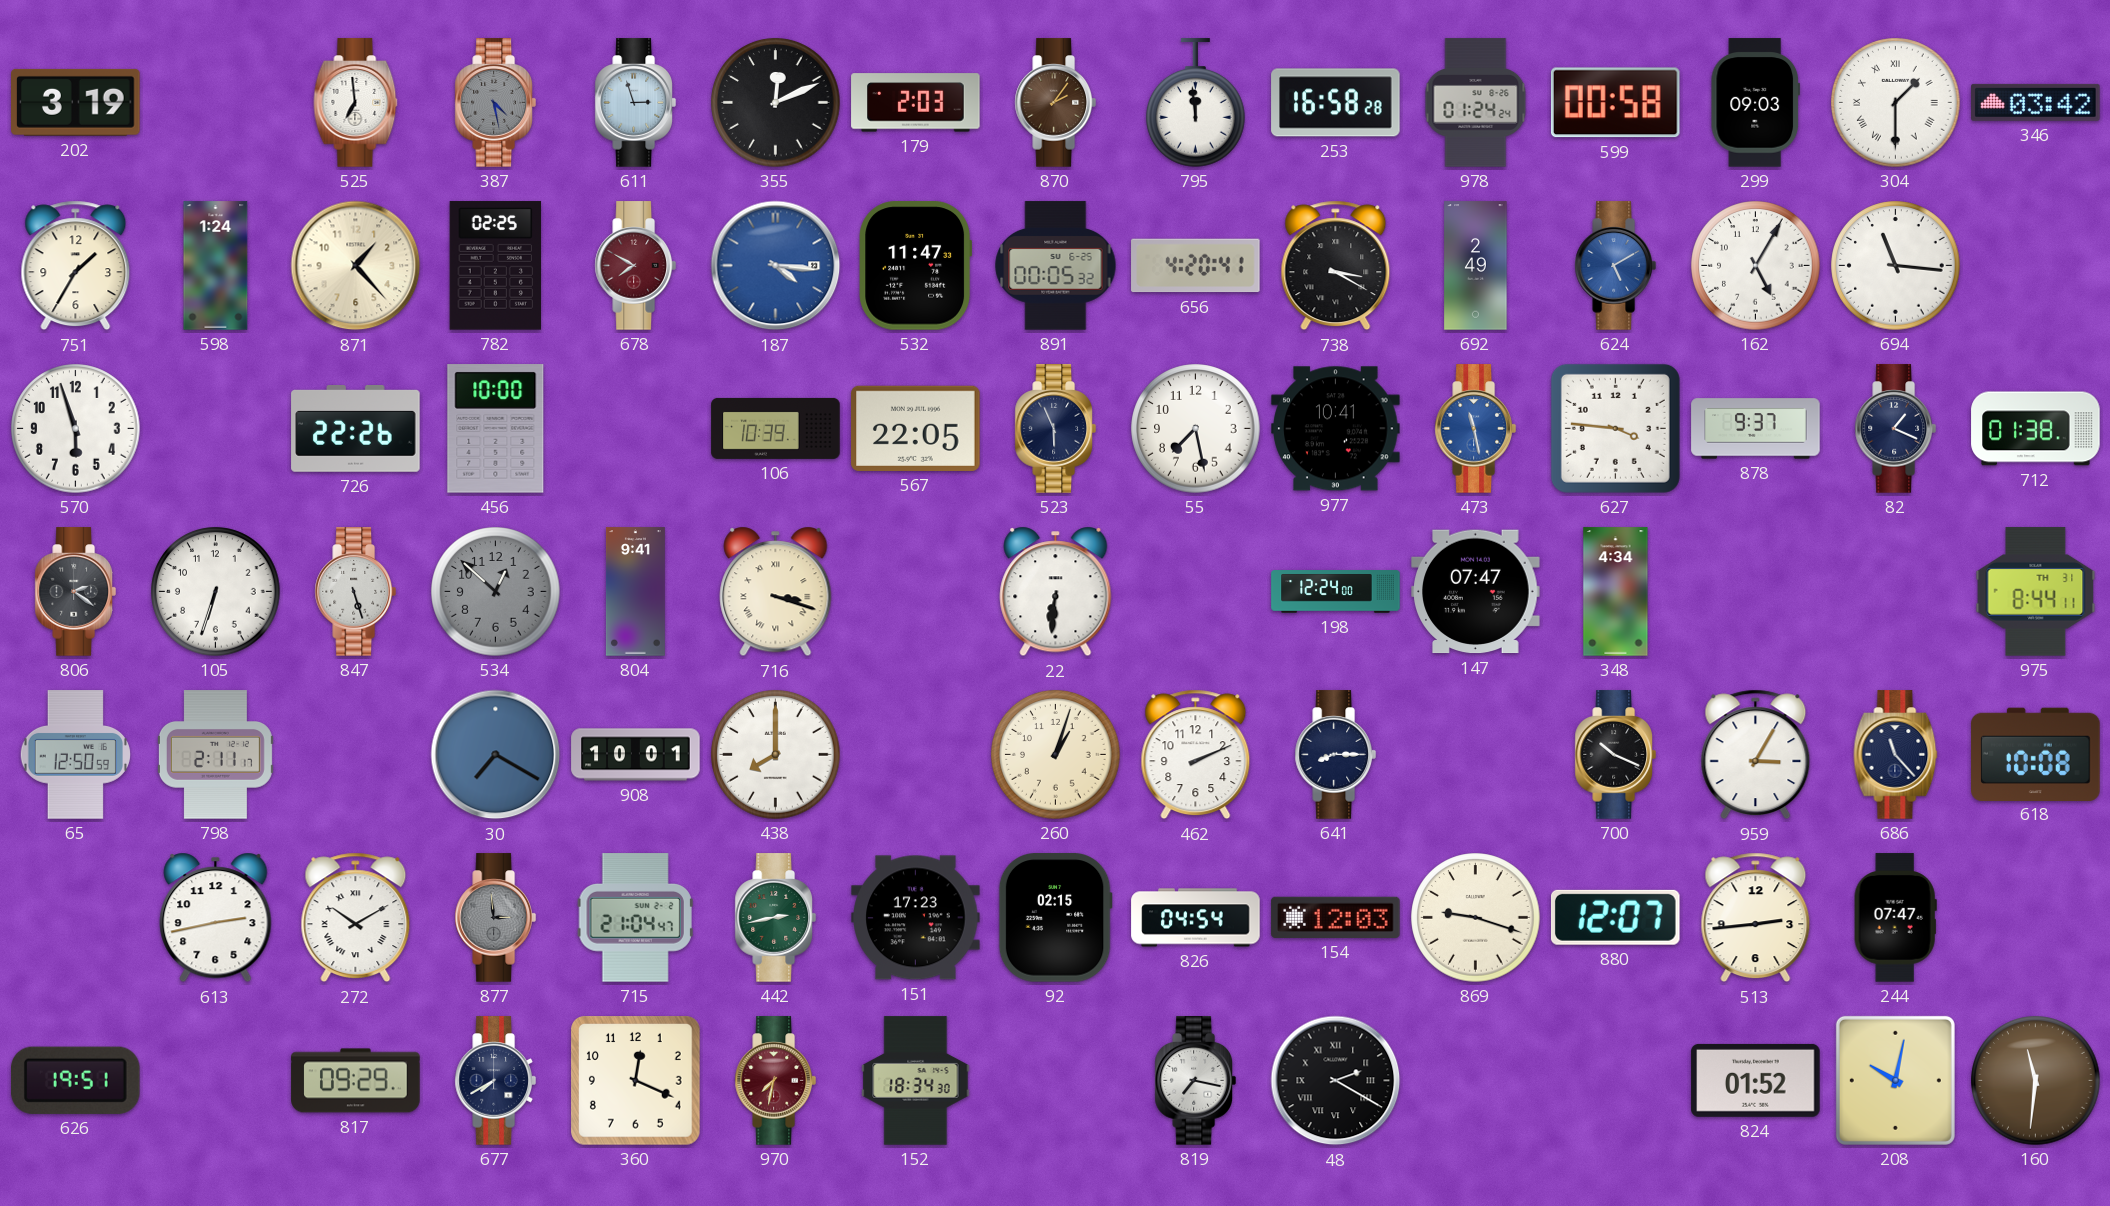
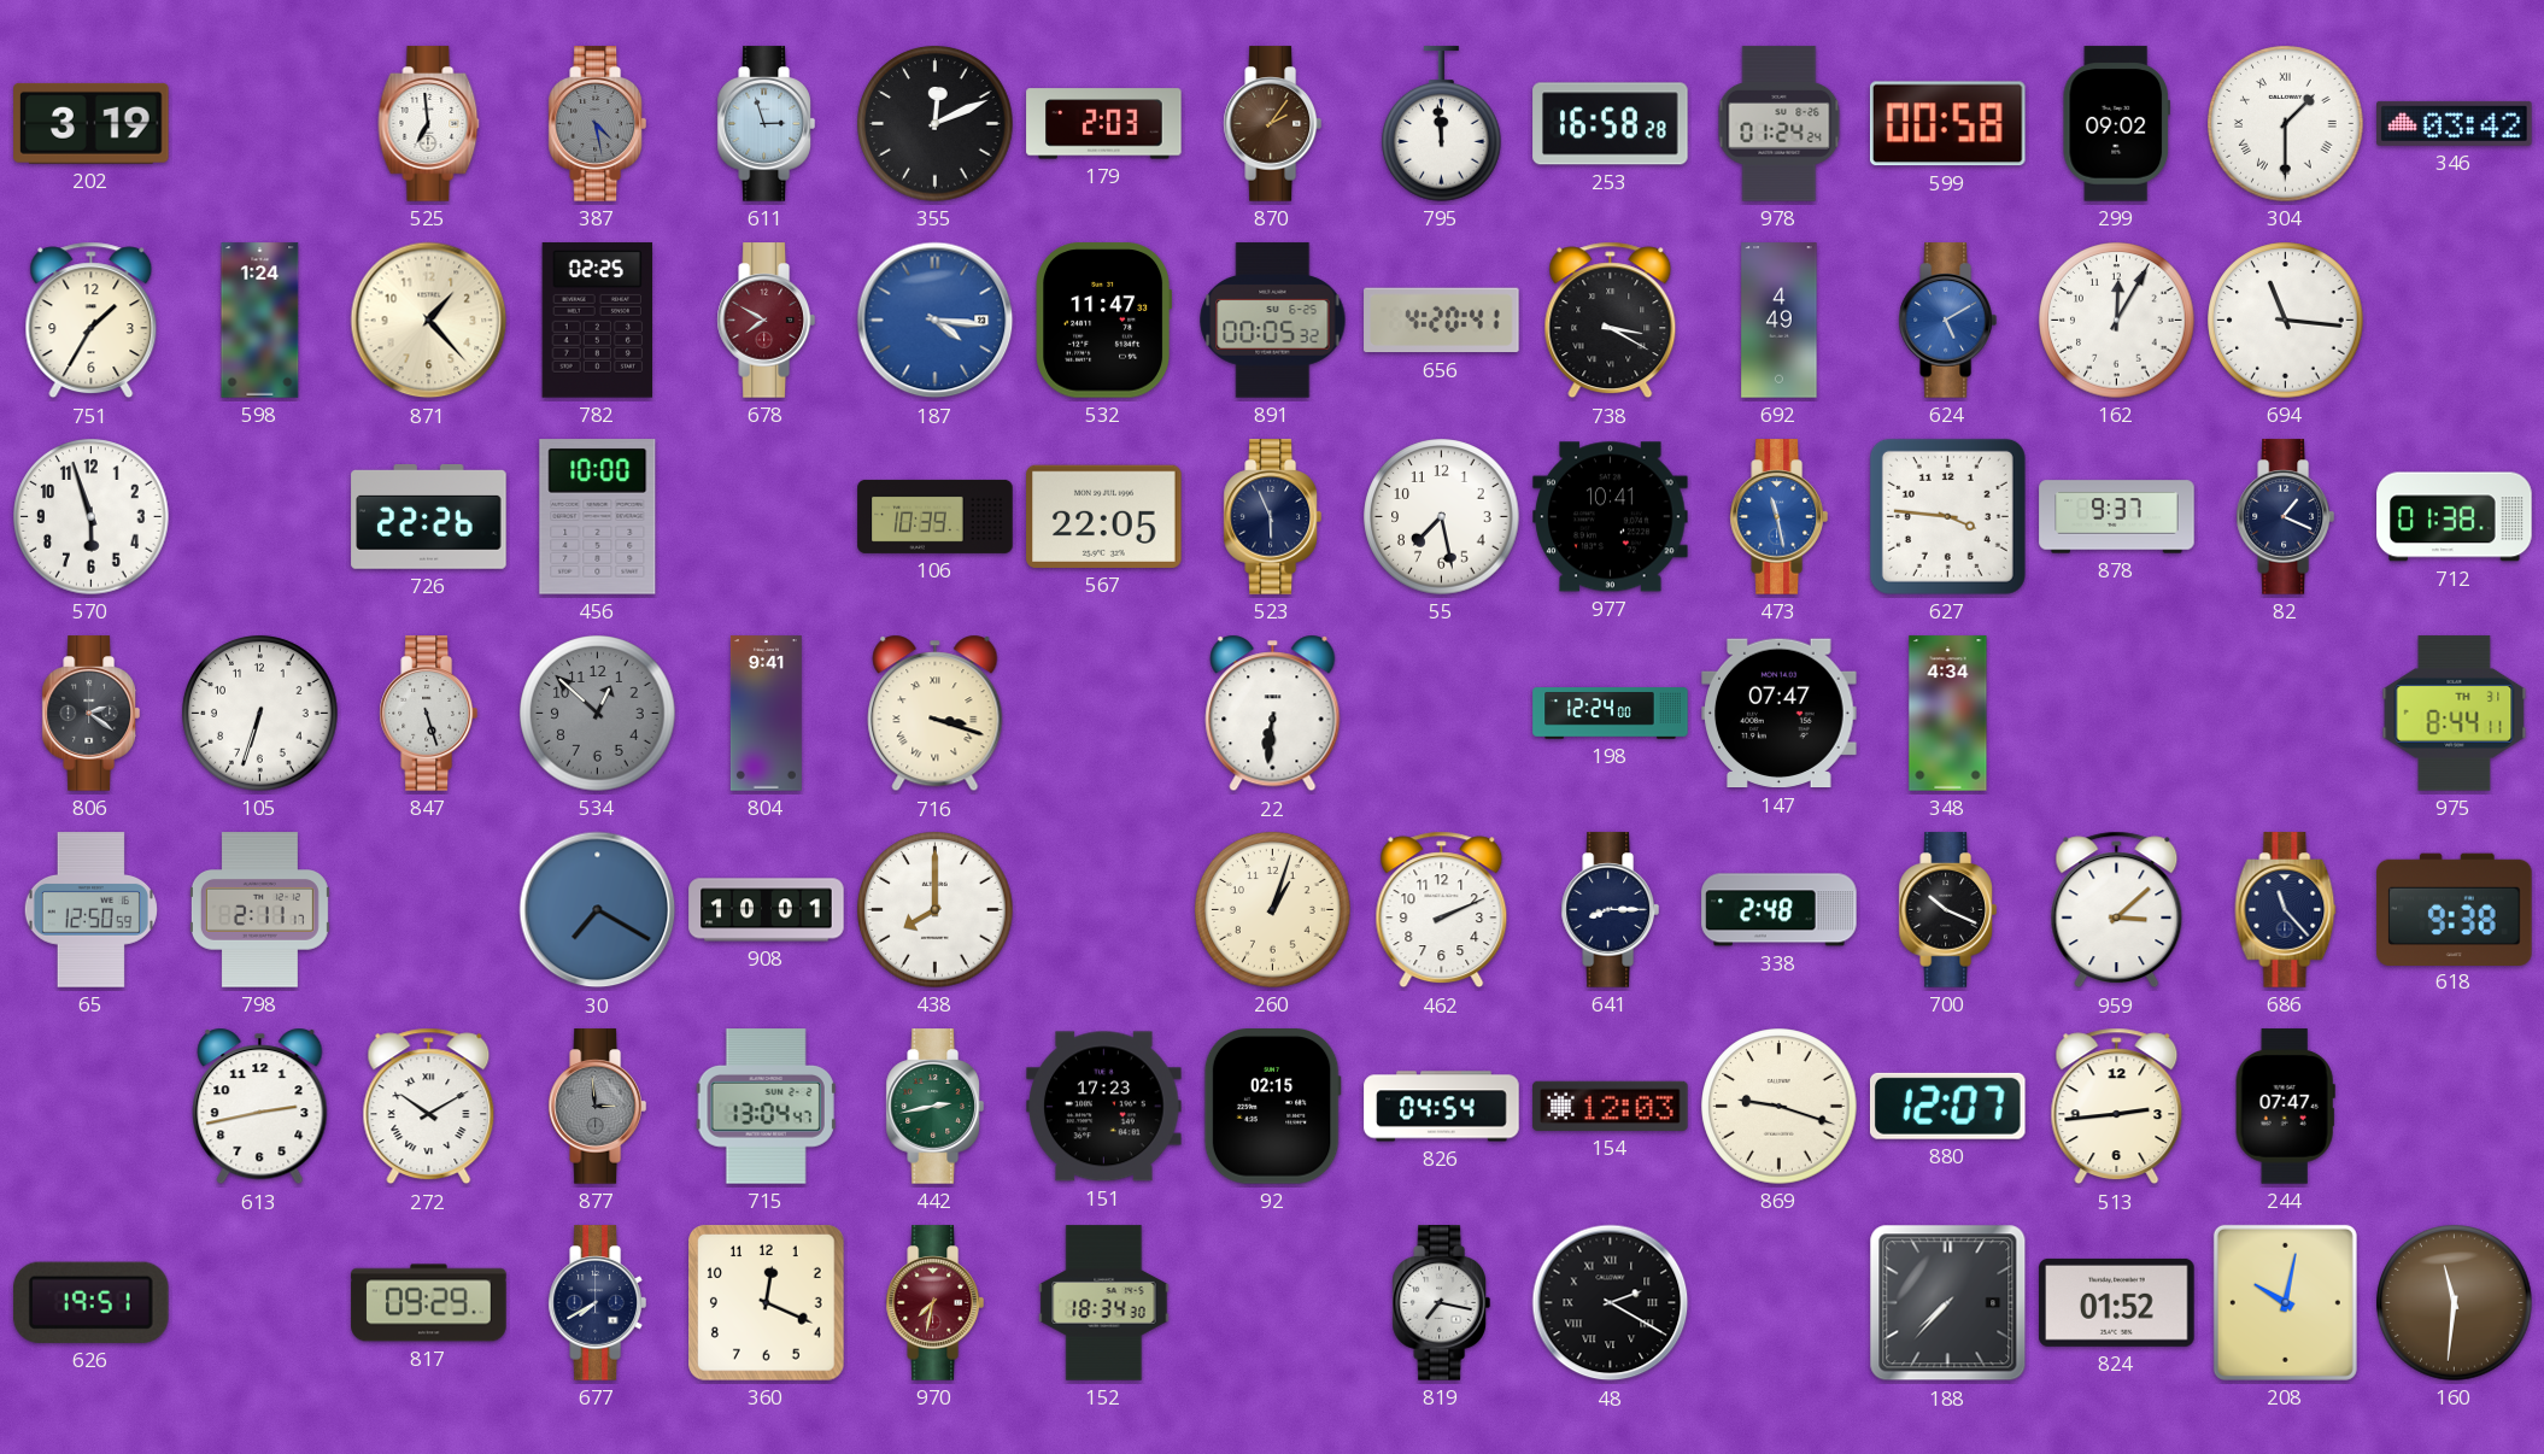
299: 09:03 -> 09:02 (2116, 124)
692: 2:49 -> 4:49 (1780, 321)
162: 5:05 -> 12:05 (2117, 321)
338: none -> 2:48 (1780, 910)
959: 3:05 -> 3:08 (2117, 910)
618: 10:08 -> 9:38 (2455, 909)
715: 21:04 -> 13:04 (766, 1107)
188: none -> 7:37 (1948, 1303)
